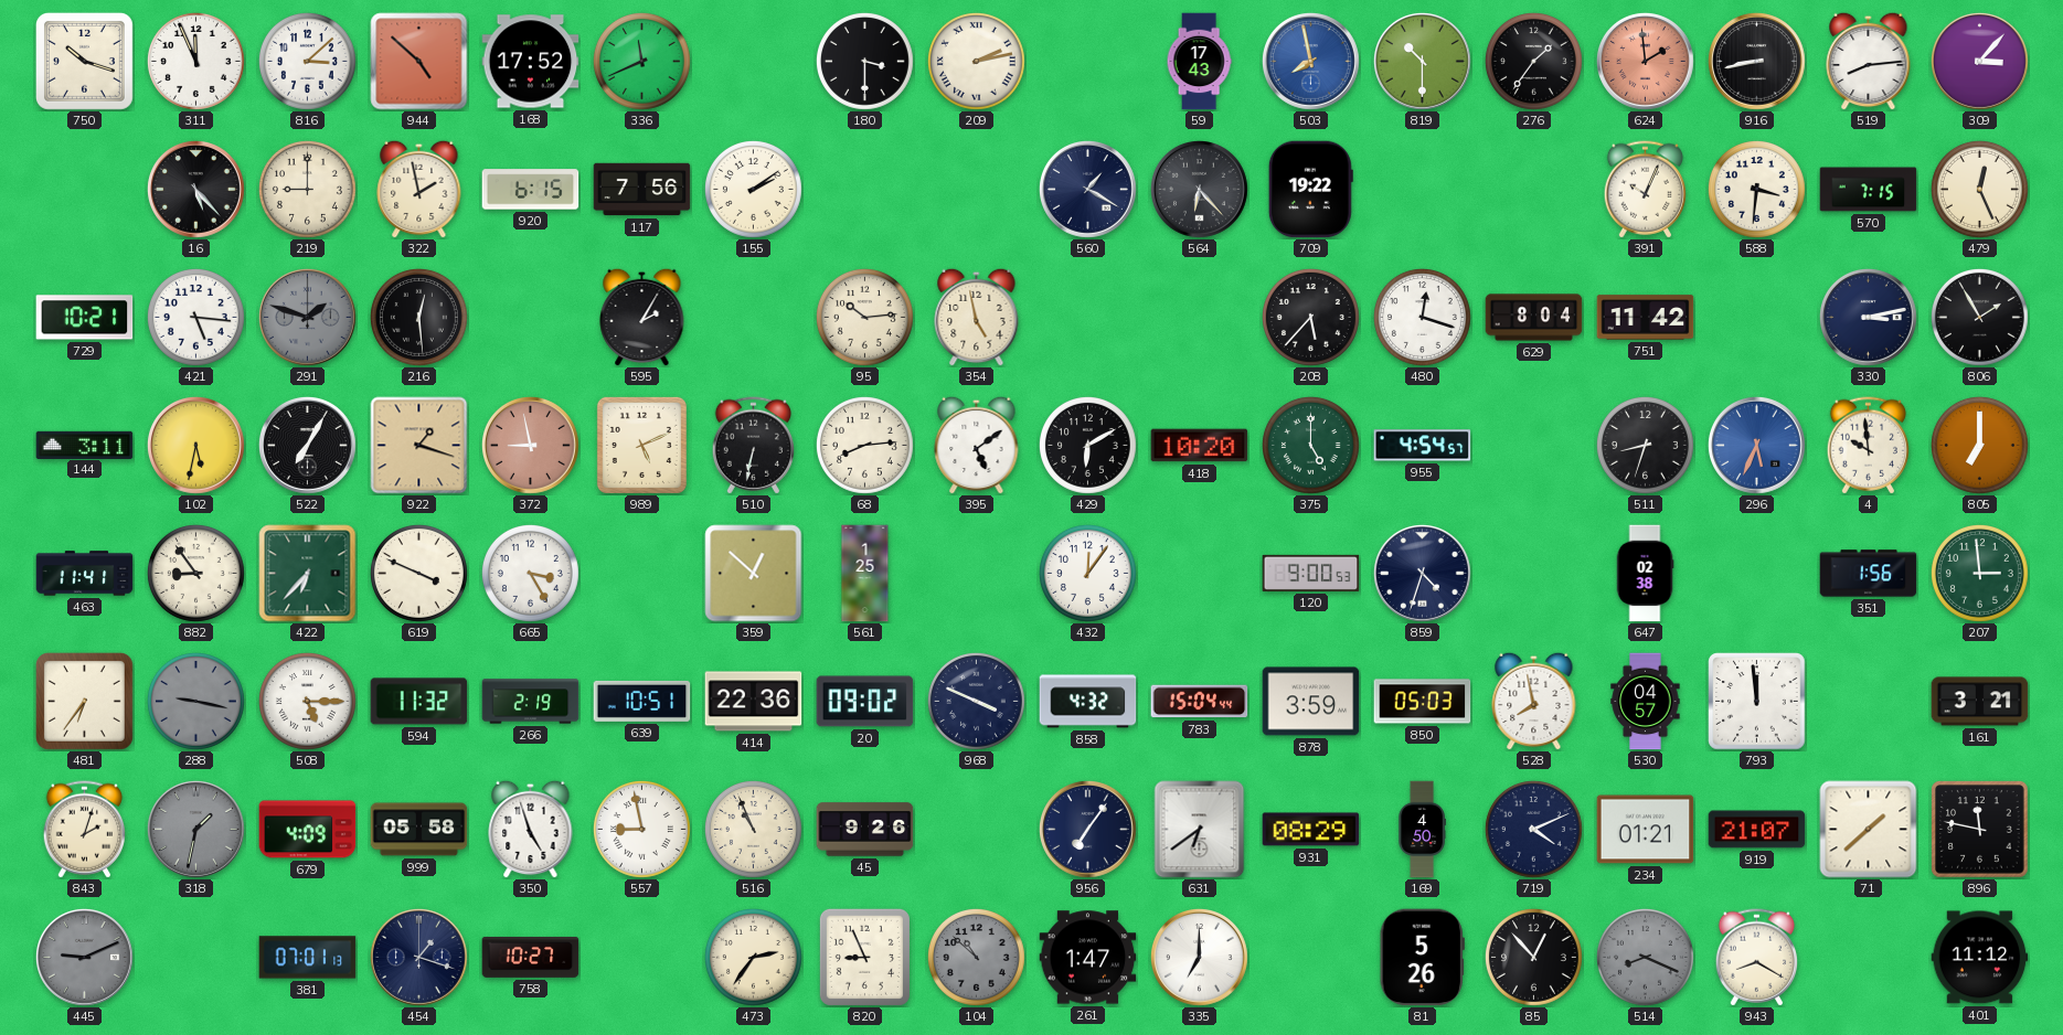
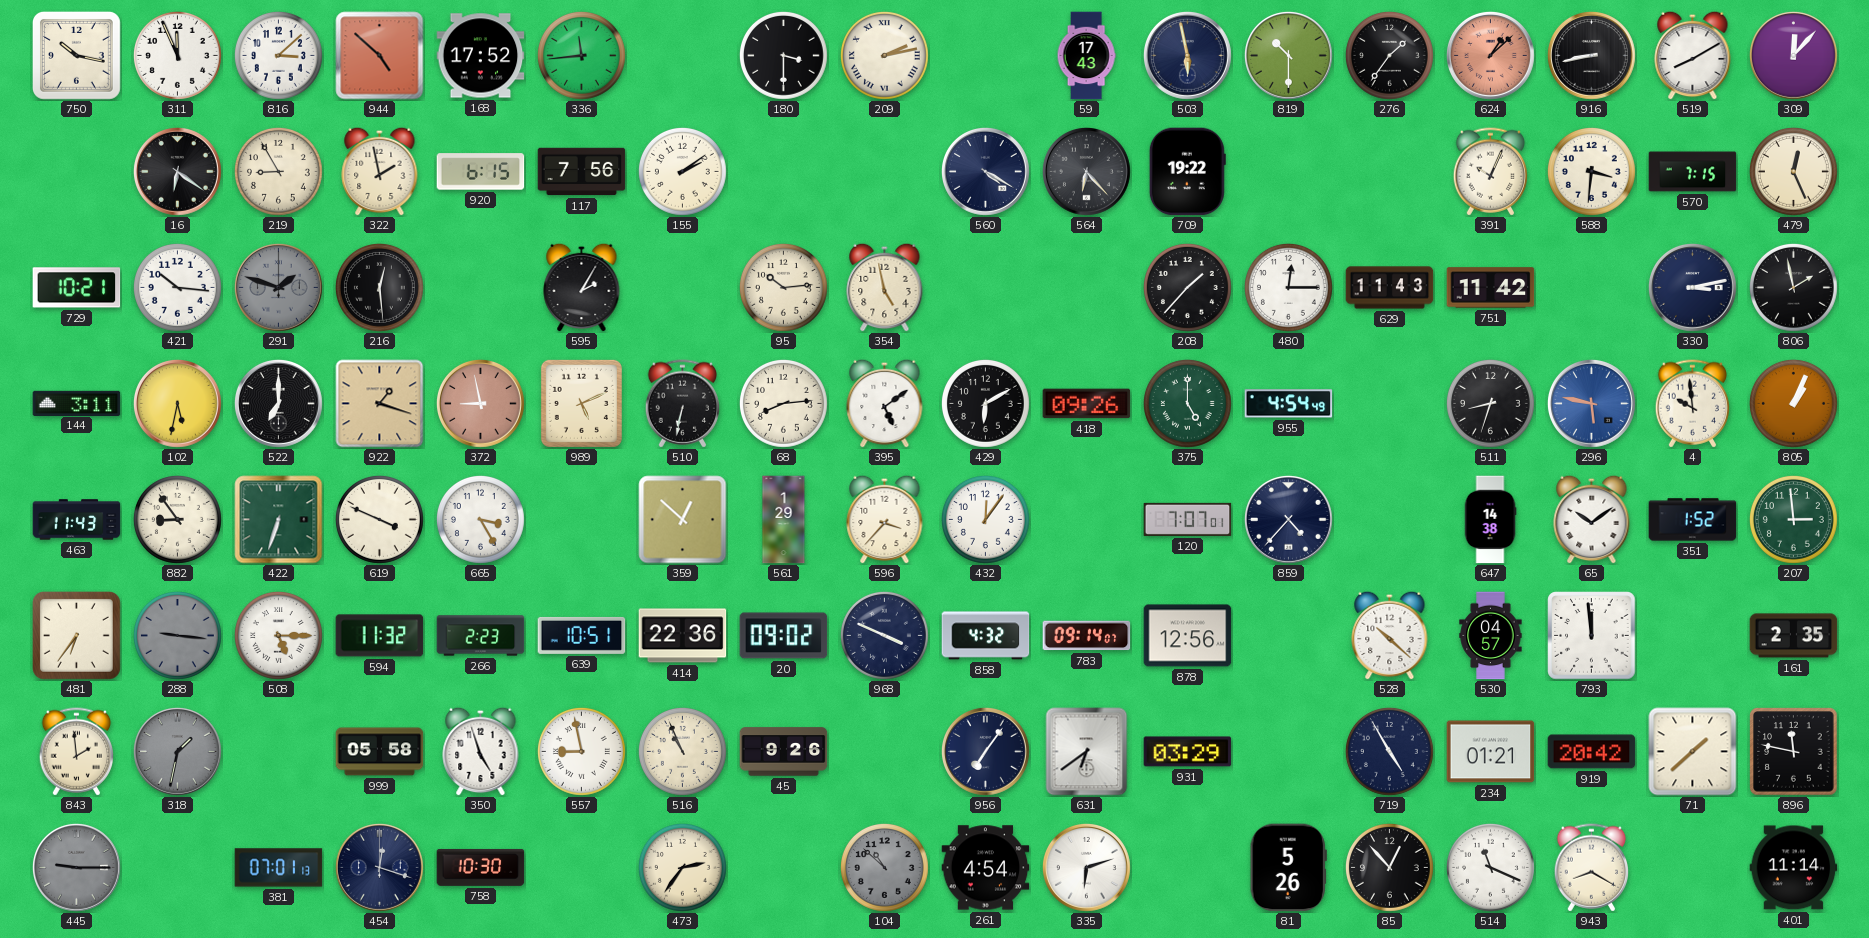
750: 10:18 -> 10:17 (76, 55)
336: 11:41 -> 11:44 (581, 55)
503: 7:58 -> 5:58 (1188, 56)
503 dial: blue -> navy (1188, 56)
624: 1:59 -> 1:08 (1491, 56)
519: 8:14 -> 8:10 (1693, 55)
309: 3:07 -> 12:07 (1794, 56)
16: 5:23 -> 6:21 (178, 172)
219: 9:00 -> 8:55 (278, 171)
560: 1:20 -> 4:20 (986, 172)
421: 5:16 -> 10:16 (177, 287)
208: 5:37 -> 1:37 (1187, 287)
480: 12:18 -> 12:15 (1288, 287)
629: 8:04 -> 11:43 (1390, 288)
806: 1:55 -> 1:58 (1793, 287)
522: 7:05 -> 7:00 (279, 404)
418: 10:20 -> 09:26 (1087, 404)
955: 4:54:57 -> 4:54:49 (1289, 404)
296: 5:34 -> 5:47 (1592, 404)
805: 7:00 -> 1:04 (1793, 403)
463: 11:41 -> 11:43 (77, 520)
422: 6:37 -> 6:33 (279, 520)
561: 1:25 -> 1:29 (784, 520)
596: none -> 3:37 (885, 519)
120: 9:00 -> 7:07 (1188, 519)
859: 4:33 -> 4:37 (1289, 520)
647: 02:38 -> 14:38 (1490, 520)
65: none -> 10:09 (1592, 519)
351: 1:56 -> 1:52 (1693, 520)
288: 9:17 -> 9:16 (177, 635)
266: 2:19 -> 2:23 (481, 636)
783: 15:04 -> 09:14 (1087, 636)
878: 3:59 -> 12:56 (1188, 636)
850: 05:03 -> none (1423, 702)
528: 7:58 -> 10:22 (1390, 635)
161: 3:21 -> 2:35 (1794, 636)
843: 2:03 -> 1:59 (76, 752)
679: 4:09 -> none (308, 830)
931: 08:29 -> 03:29 (1188, 752)
169: 4:50 -> none (1422, 830)
719: 4:11 -> 4:55 (1389, 751)
919: 21:07 -> 20:42 (1592, 752)
445: 9:11 -> 9:15 (77, 868)
454: 1:18 -> 12:18 (380, 868)
758: 10:27 -> 10:30 (481, 867)
820: 8:56 -> none (864, 957)
261: 1:47 -> 4:54 (986, 868)
335: 7:00 -> 6:12 (1087, 868)
514: 8:19 -> 11:19 (1490, 867)
514 dial: grey -> white (1490, 867)
401: 11:12 -> 11:14 (1794, 868)
